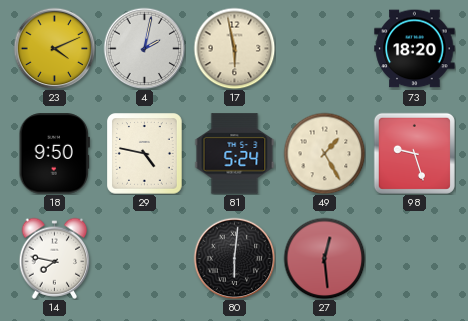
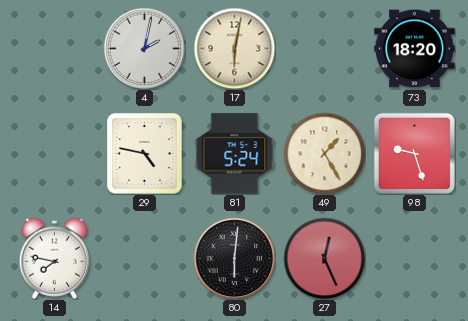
23: 4:11 -> none (54, 48)
17: 5:58 -> 6:02 (234, 48)
18: 9:50 -> none (54, 154)
27: 12:29 -> 12:26 (324, 258)
